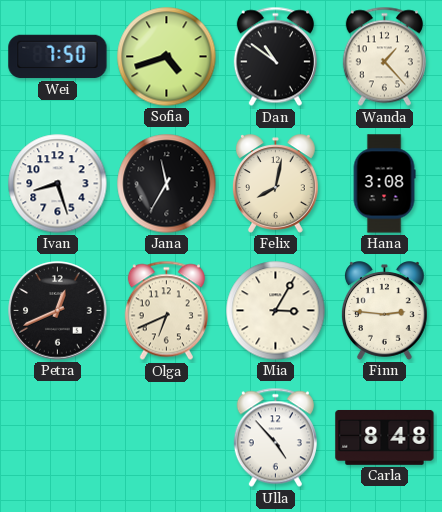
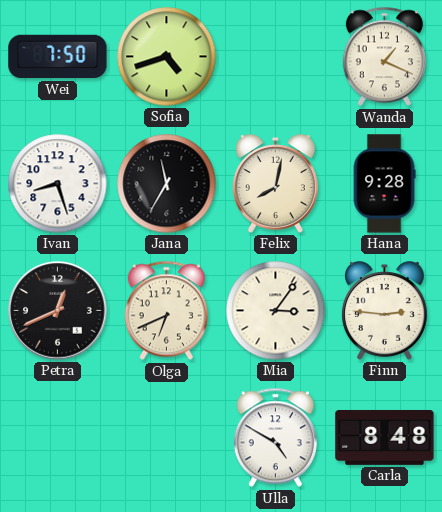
Dan: 10:51 -> none (275, 57)
Wanda: 1:23 -> 1:19 (384, 57)
Hana: 3:08 -> 9:28 (384, 184)
Mia: 3:05 -> 3:06 (276, 311)
Ulla: 4:53 -> 4:50 (275, 438)
